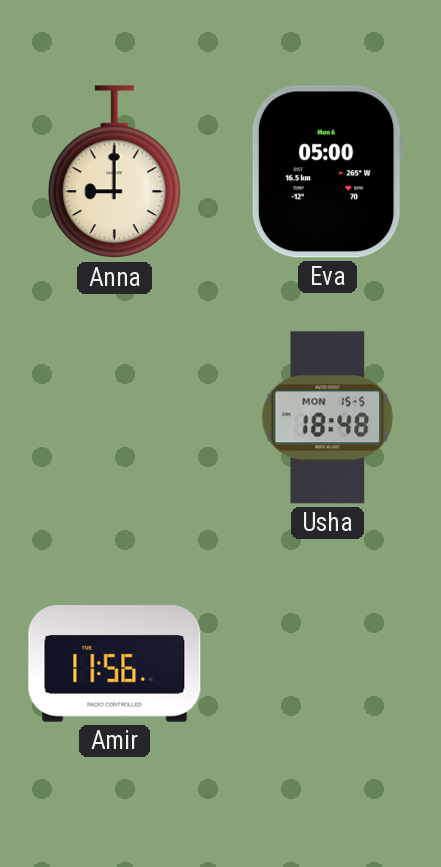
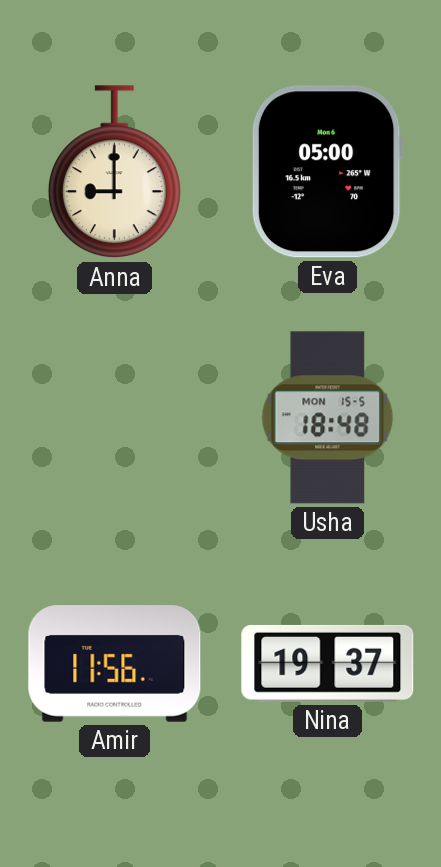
Nina: none -> 19:37 (328, 663)
